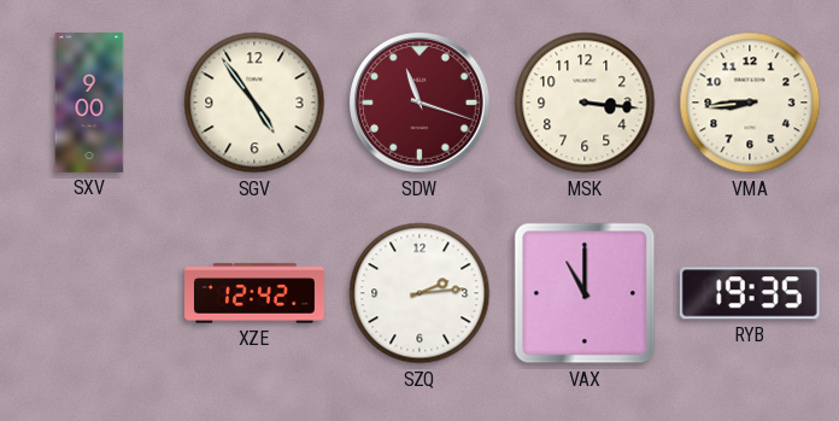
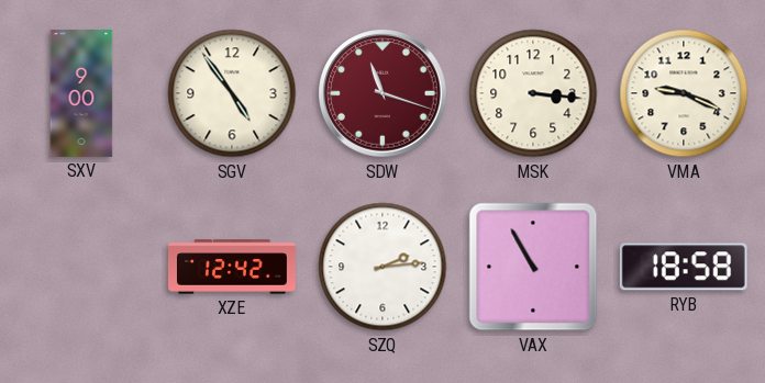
VMA: 8:44 -> 9:19 (684, 93)
VAX: 11:00 -> 10:55 (533, 267)
RYB: 19:35 -> 18:58 (684, 267)
